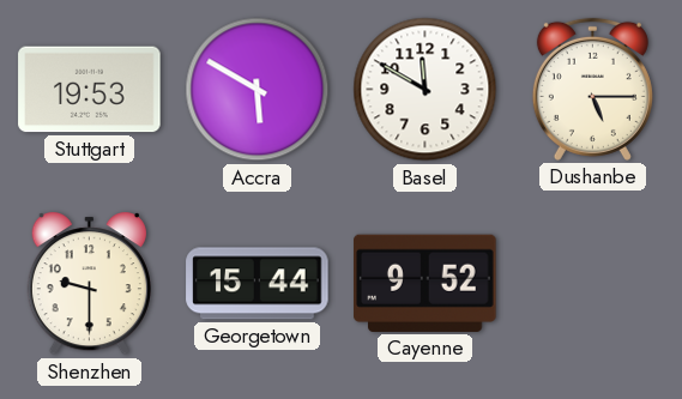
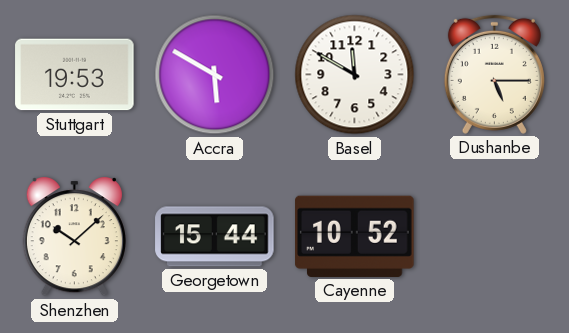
Shenzhen: 9:30 -> 10:08 (74, 237)
Cayenne: 9:52 -> 10:52 (355, 236)
